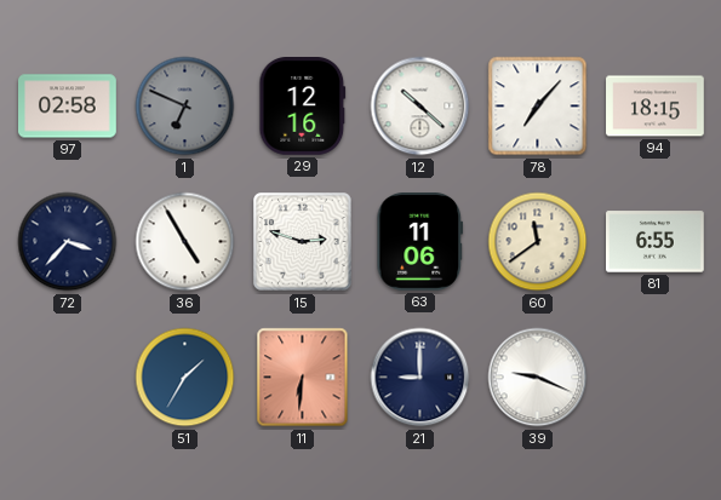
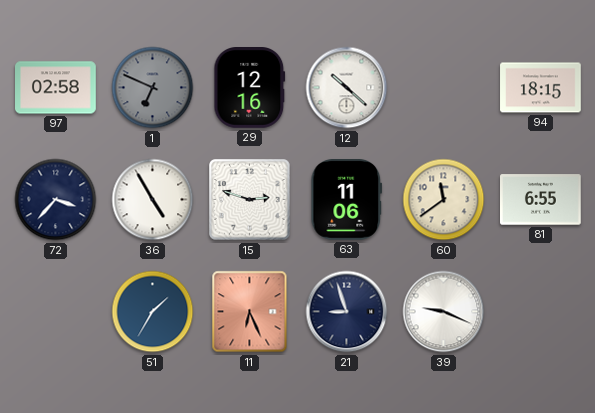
78: 7:07 -> none (538, 107)
11: 6:31 -> 6:26 (250, 312)
21: 9:00 -> 8:57 (347, 312)
